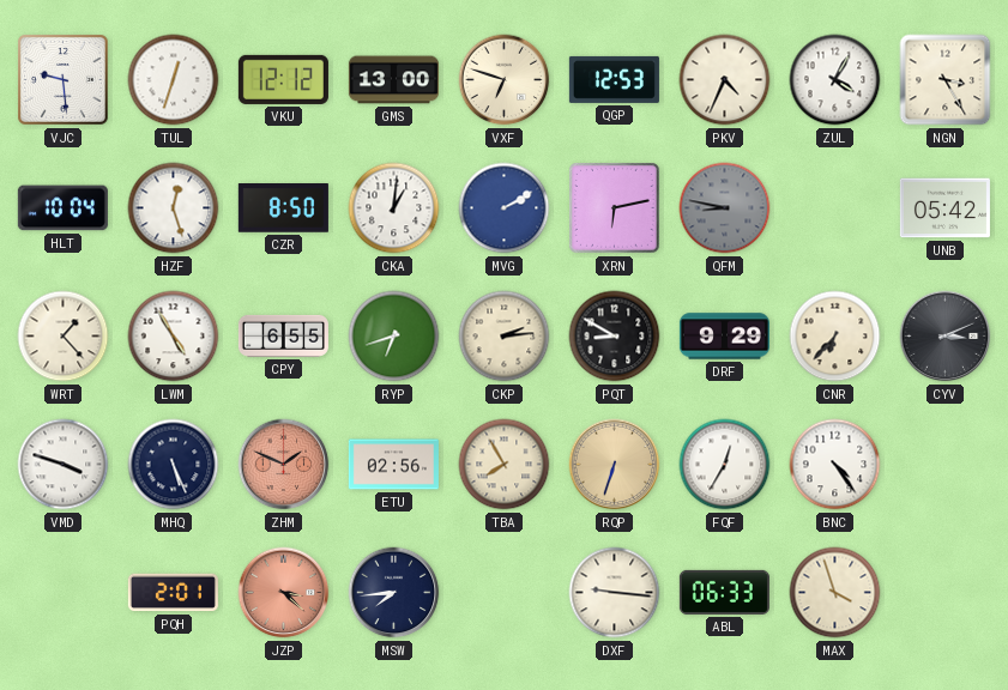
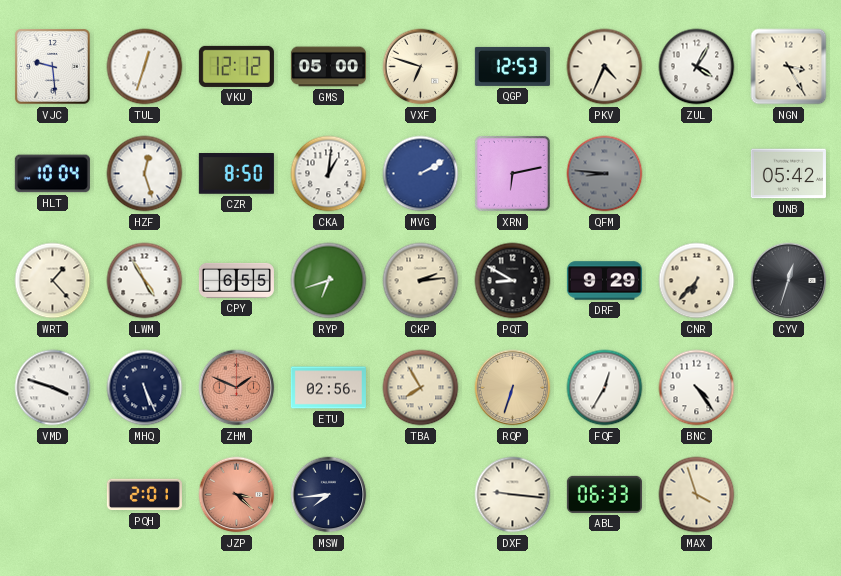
GMS: 13:00 -> 05:00 (328, 67)
QFM: 8:47 -> 8:46 (605, 174)
CYV: 3:11 -> 12:33 (789, 281)
